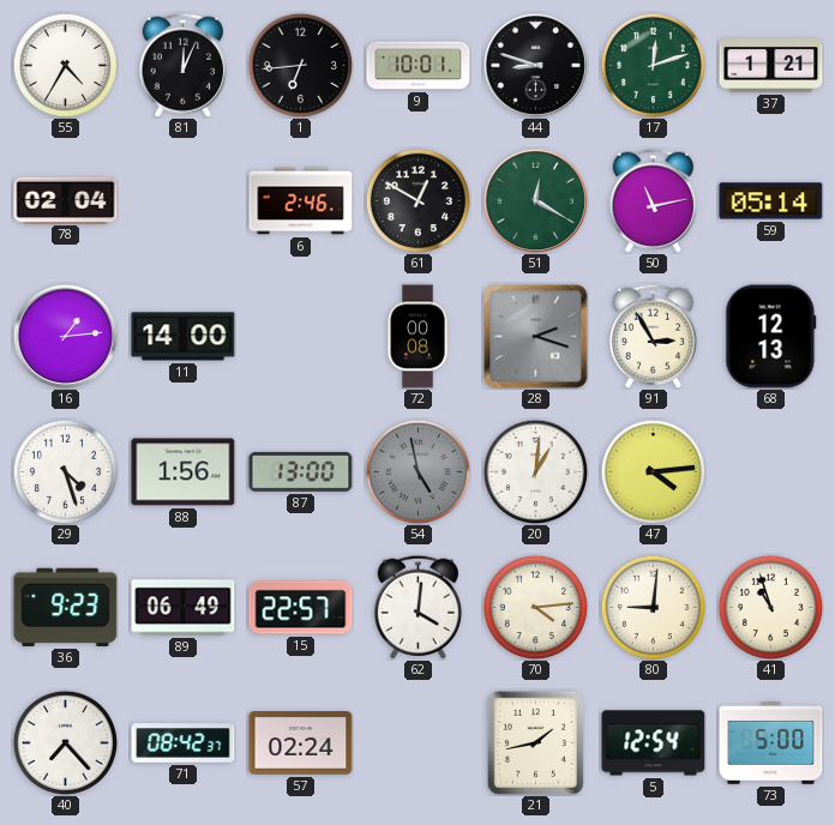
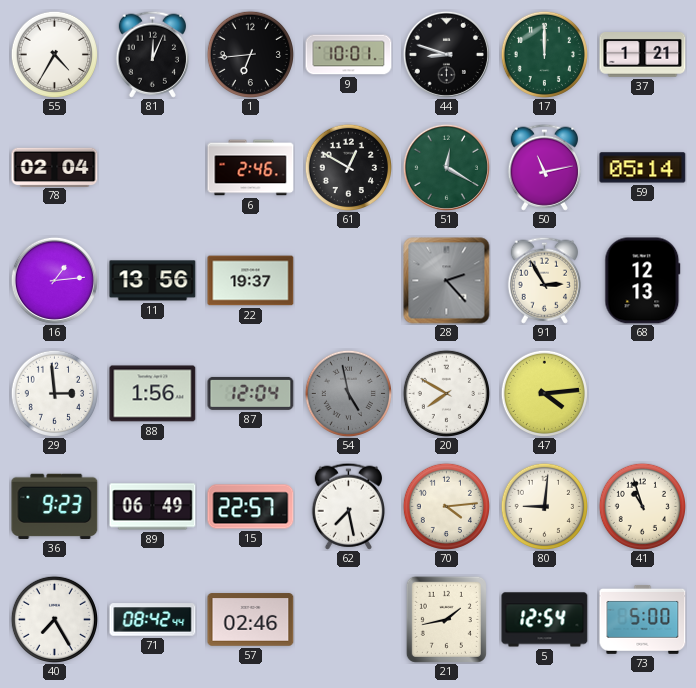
17: 12:12 -> 12:00 (544, 54)
11: 14:00 -> 13:56 (153, 281)
22: none -> 19:37 (251, 281)
72: 00:08 -> none (417, 337)
28: 2:18 -> 2:23 (447, 281)
29: 4:27 -> 2:59 (54, 393)
87: 13:00 -> 12:04 (251, 393)
20: 1:01 -> 7:50 (446, 393)
62: 4:01 -> 7:28 (348, 506)
40: 7:23 -> 7:25 (54, 619)
71: 08:42:37 -> 08:42:44 (153, 620)
57: 02:24 -> 02:46 (251, 620)
